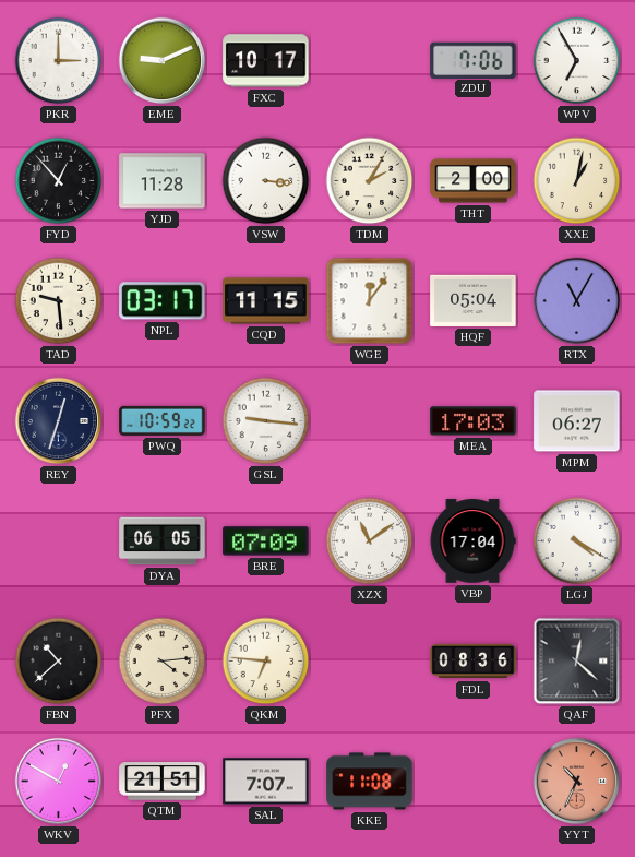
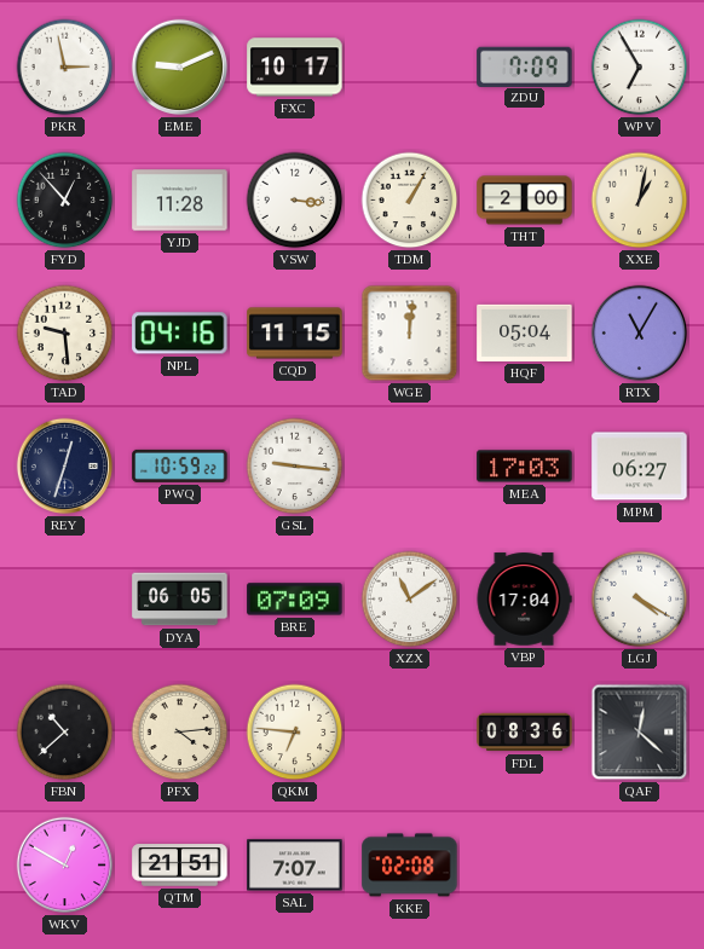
PKR: 3:00 -> 2:58 (65, 68)
ZDU: 7:06 -> 7:09 (525, 66)
TDM: 2:05 -> 1:05 (410, 201)
NPL: 03:17 -> 04:16 (180, 334)
WGE: 12:06 -> 12:01 (410, 334)
KKE: 11:08 -> 02:08 (410, 866)
YYT: 10:34 -> none (577, 782)
